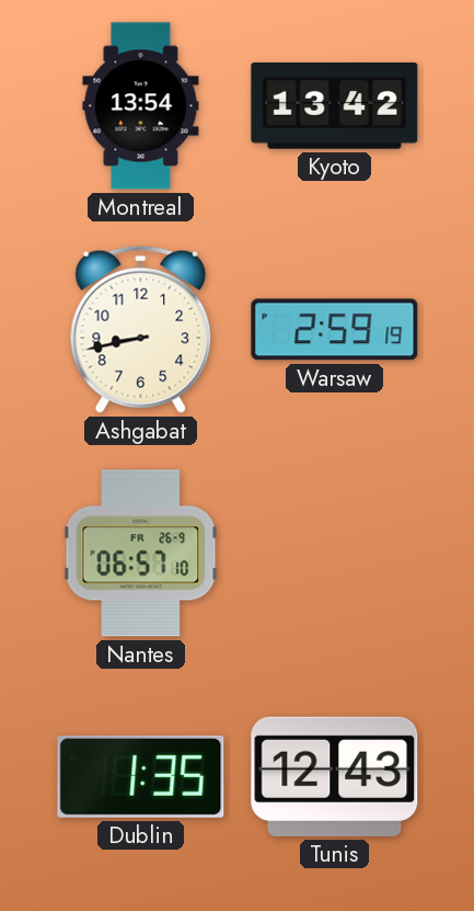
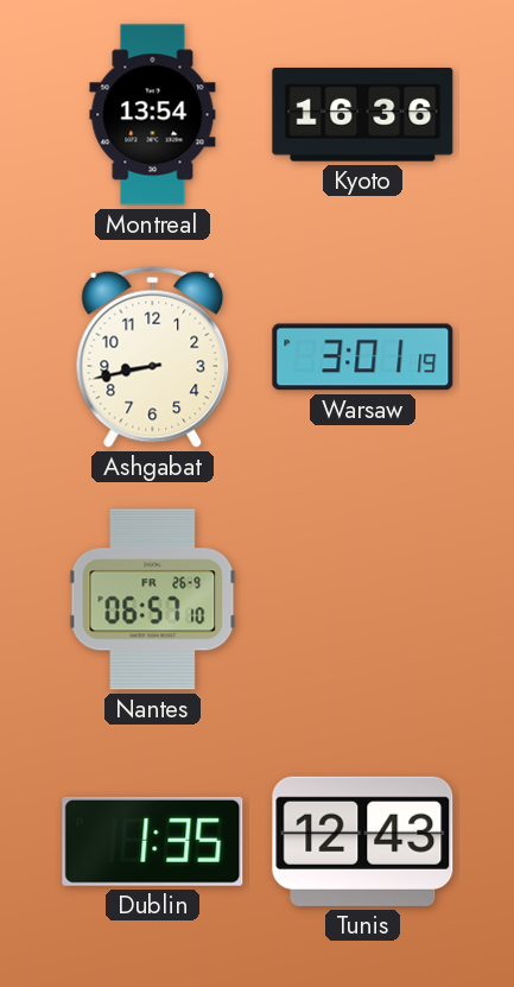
Kyoto: 13:42 -> 16:36 (363, 115)
Warsaw: 2:59 -> 3:01 (363, 358)
